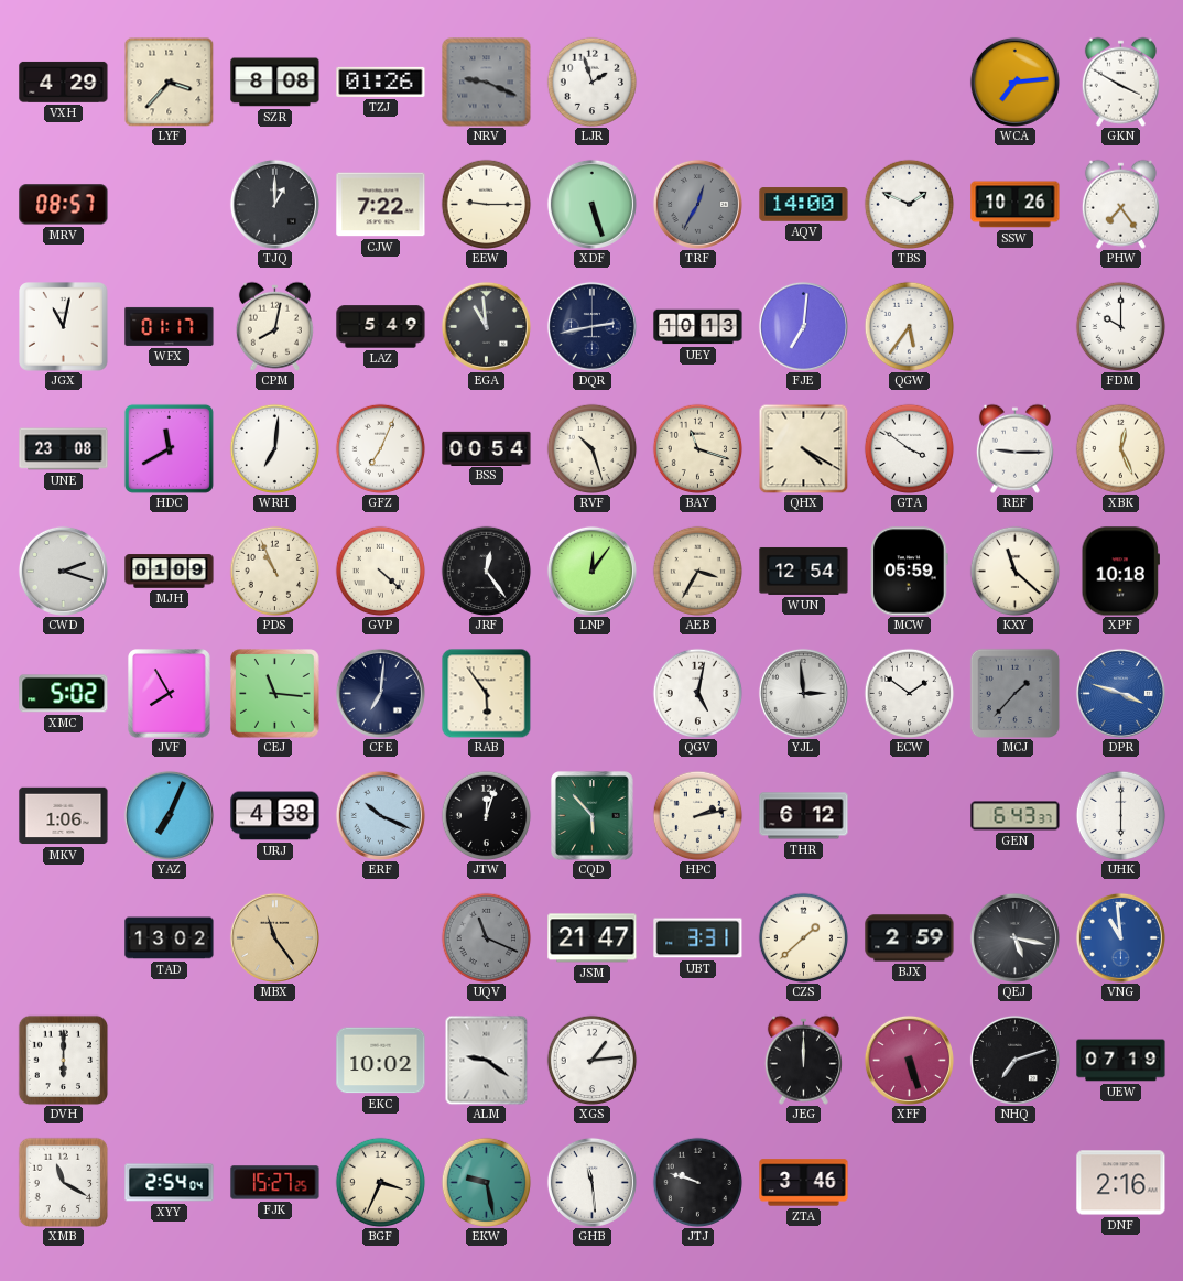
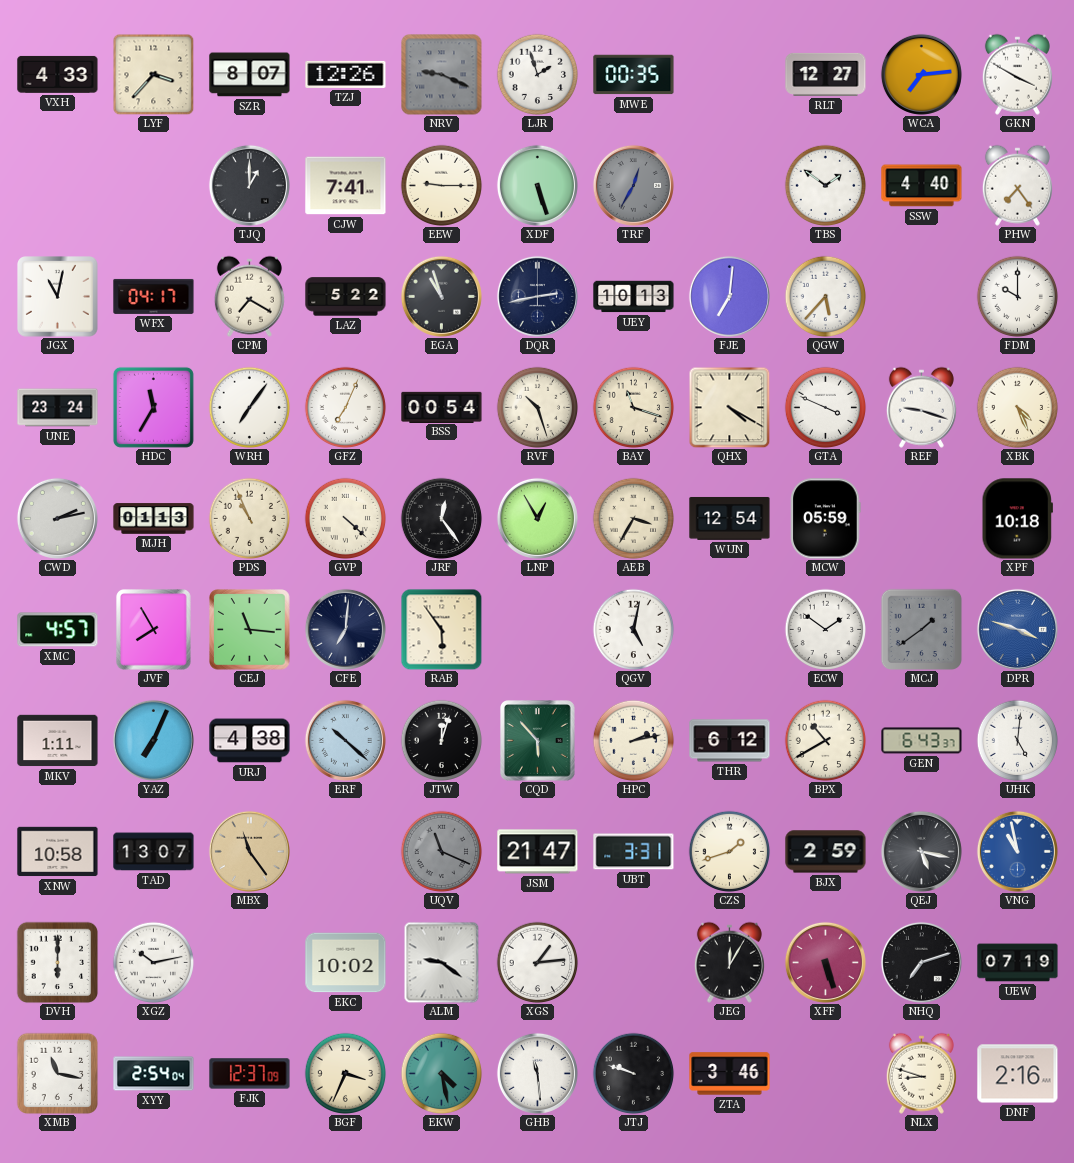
VXH: 4:29 -> 4:33 (58, 74)
SZR: 8:08 -> 8:07 (250, 75)
TZJ: 01:26 -> 12:26 (346, 74)
MWE: none -> 00:35 (634, 75)
RLT: none -> 12:27 (826, 74)
MRV: 08:57 -> none (64, 205)
CJW: 7:22 -> 7:41 (346, 186)
AQV: 14:00 -> none (804, 205)
TBS: 1:49 -> 1:51 (825, 185)
SSW: 10:26 -> 4:40 (922, 186)
WFX: 01:17 -> 04:17 (154, 296)
CPM: 8:02 -> 7:20 (249, 296)
LAZ: 5:49 -> 5:22 (346, 297)
EGA: 10:59 -> 10:57 (441, 296)
QGW: 5:36 -> 5:37 (825, 296)
UNE: 23:08 -> 23:24 (58, 408)
HDC: 11:40 -> 11:35 (153, 407)
WRH: 7:01 -> 7:06 (249, 407)
GTA: 3:51 -> 3:49 (825, 407)
REF: 9:15 -> 9:18 (921, 407)
XBK: 12:26 -> 4:26 (1017, 407)
CWD: 2:18 -> 2:13 (57, 518)
MJH: 01:09 -> 01:13 (154, 519)
LNP: 12:06 -> 12:55 (537, 518)
KXY: 11:22 -> none (1014, 571)
XMC: 5:02 -> 4:57 (58, 630)
YJL: 2:59 -> none (803, 693)
MCJ: 1:37 -> 1:39 (921, 629)
MKV: 1:06 -> 1:11 (58, 741)
ERF: 10:19 -> 10:22 (345, 740)
BPX: none -> 10:40 (825, 740)
UHK: 6:00 -> 5:01 (1017, 740)
XNW: none -> 10:58 (58, 852)
TAD: 13:02 -> 13:07 (154, 852)
CZS: 1:38 -> 1:42 (729, 851)
VNG: 10:59 -> 10:58 (1017, 851)
XGZ: none -> 10:13 (153, 962)
JEG: 12:00 -> 12:05 (729, 962)
XMB: 11:20 -> 11:17 (57, 1073)
FJK: 15:27 -> 12:37 (250, 1074)
EKW: 9:28 -> 4:28 (441, 1073)
NLX: none -> 8:48 (921, 1073)
